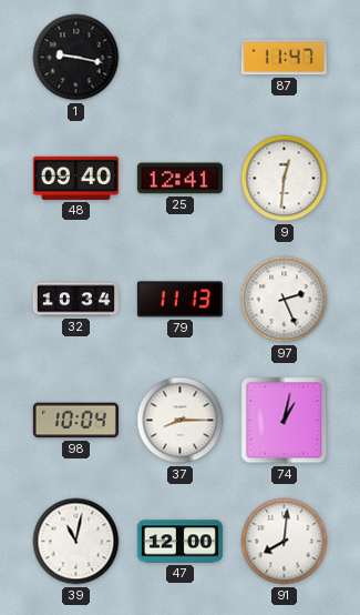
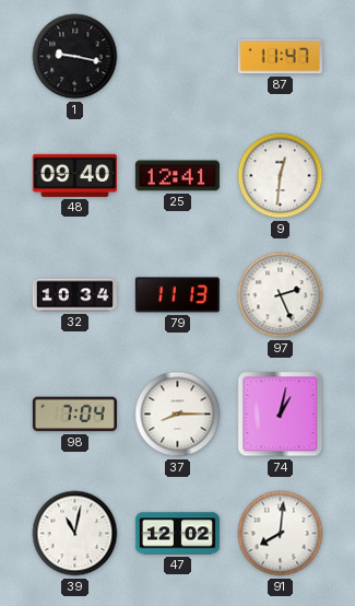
98: 10:04 -> 7:04 (74, 415)
47: 12:00 -> 12:02 (177, 534)
